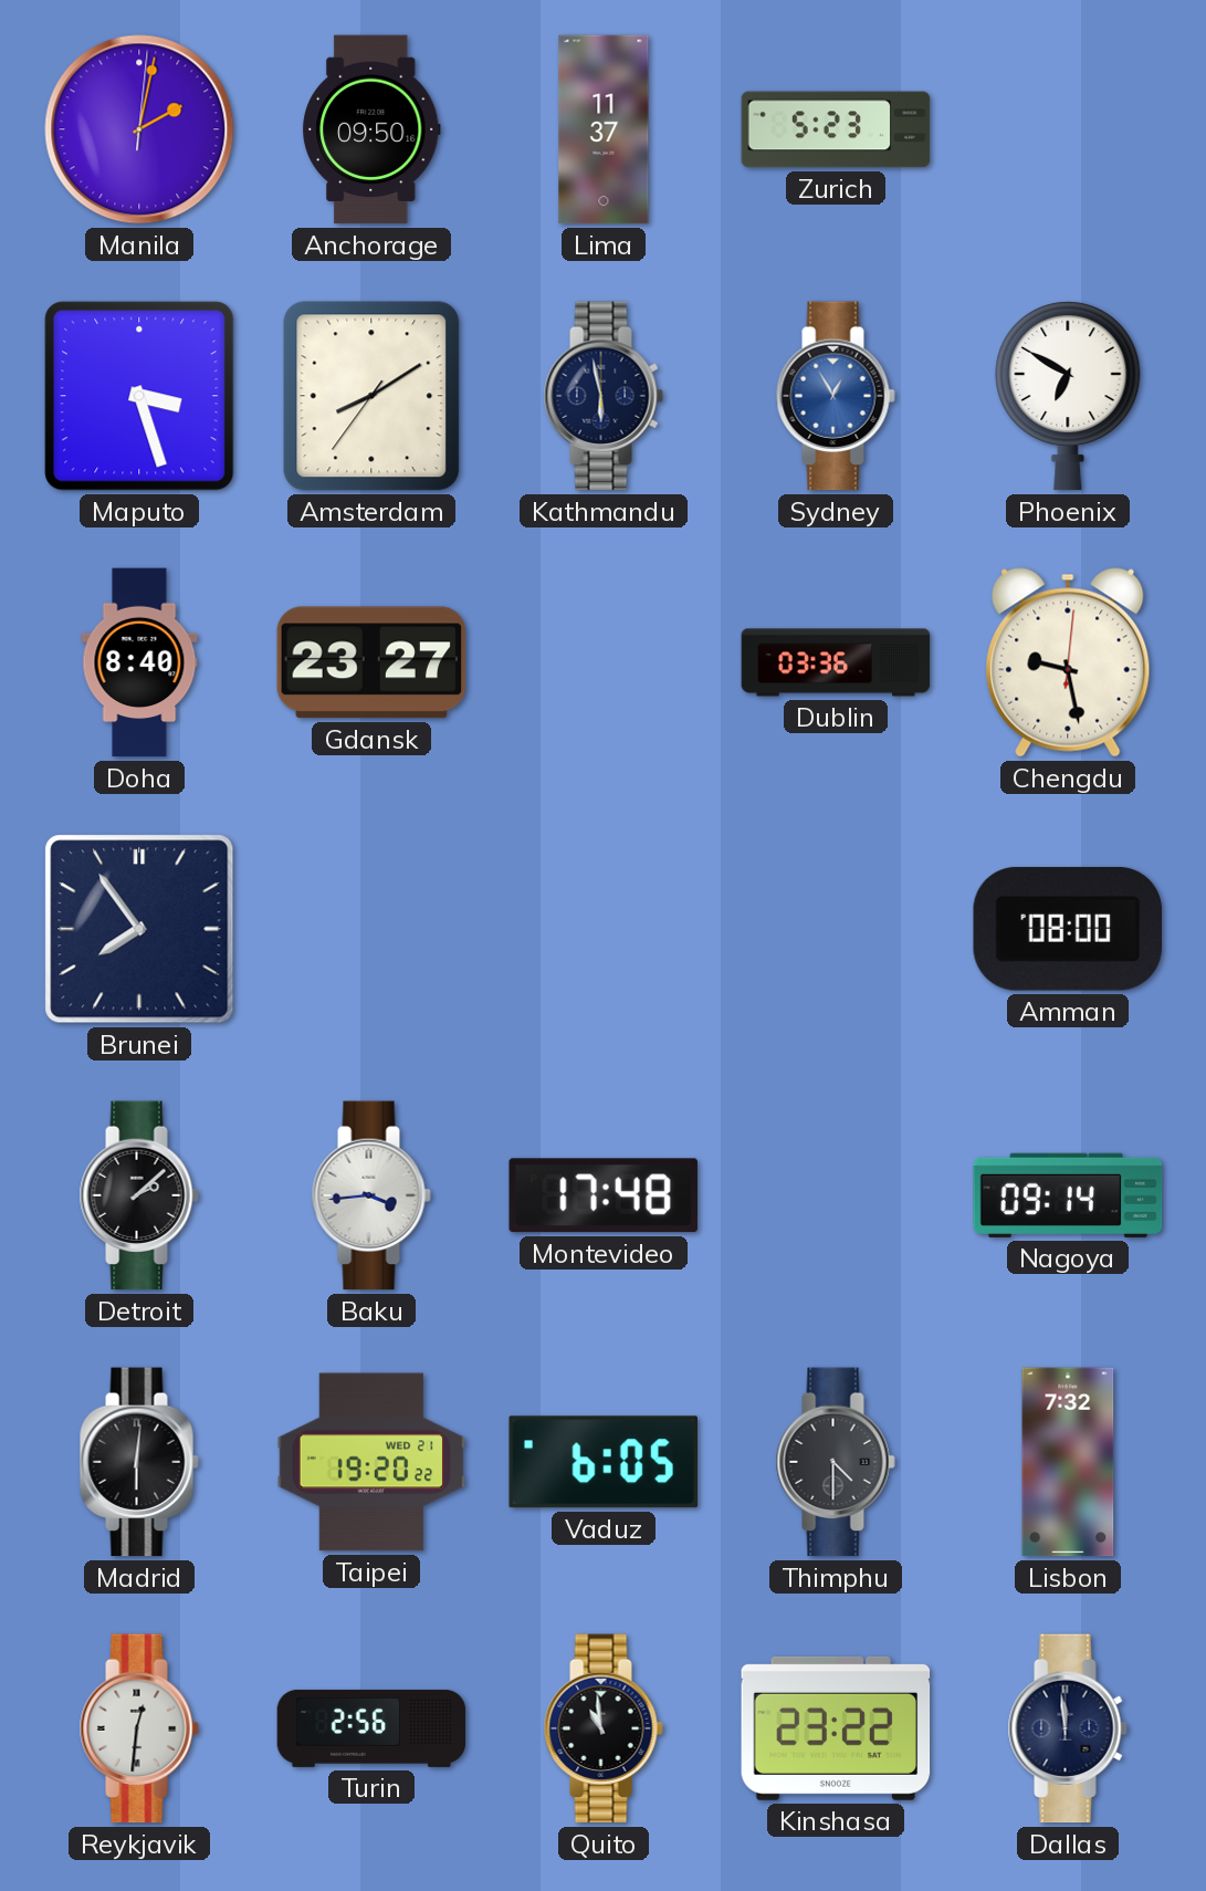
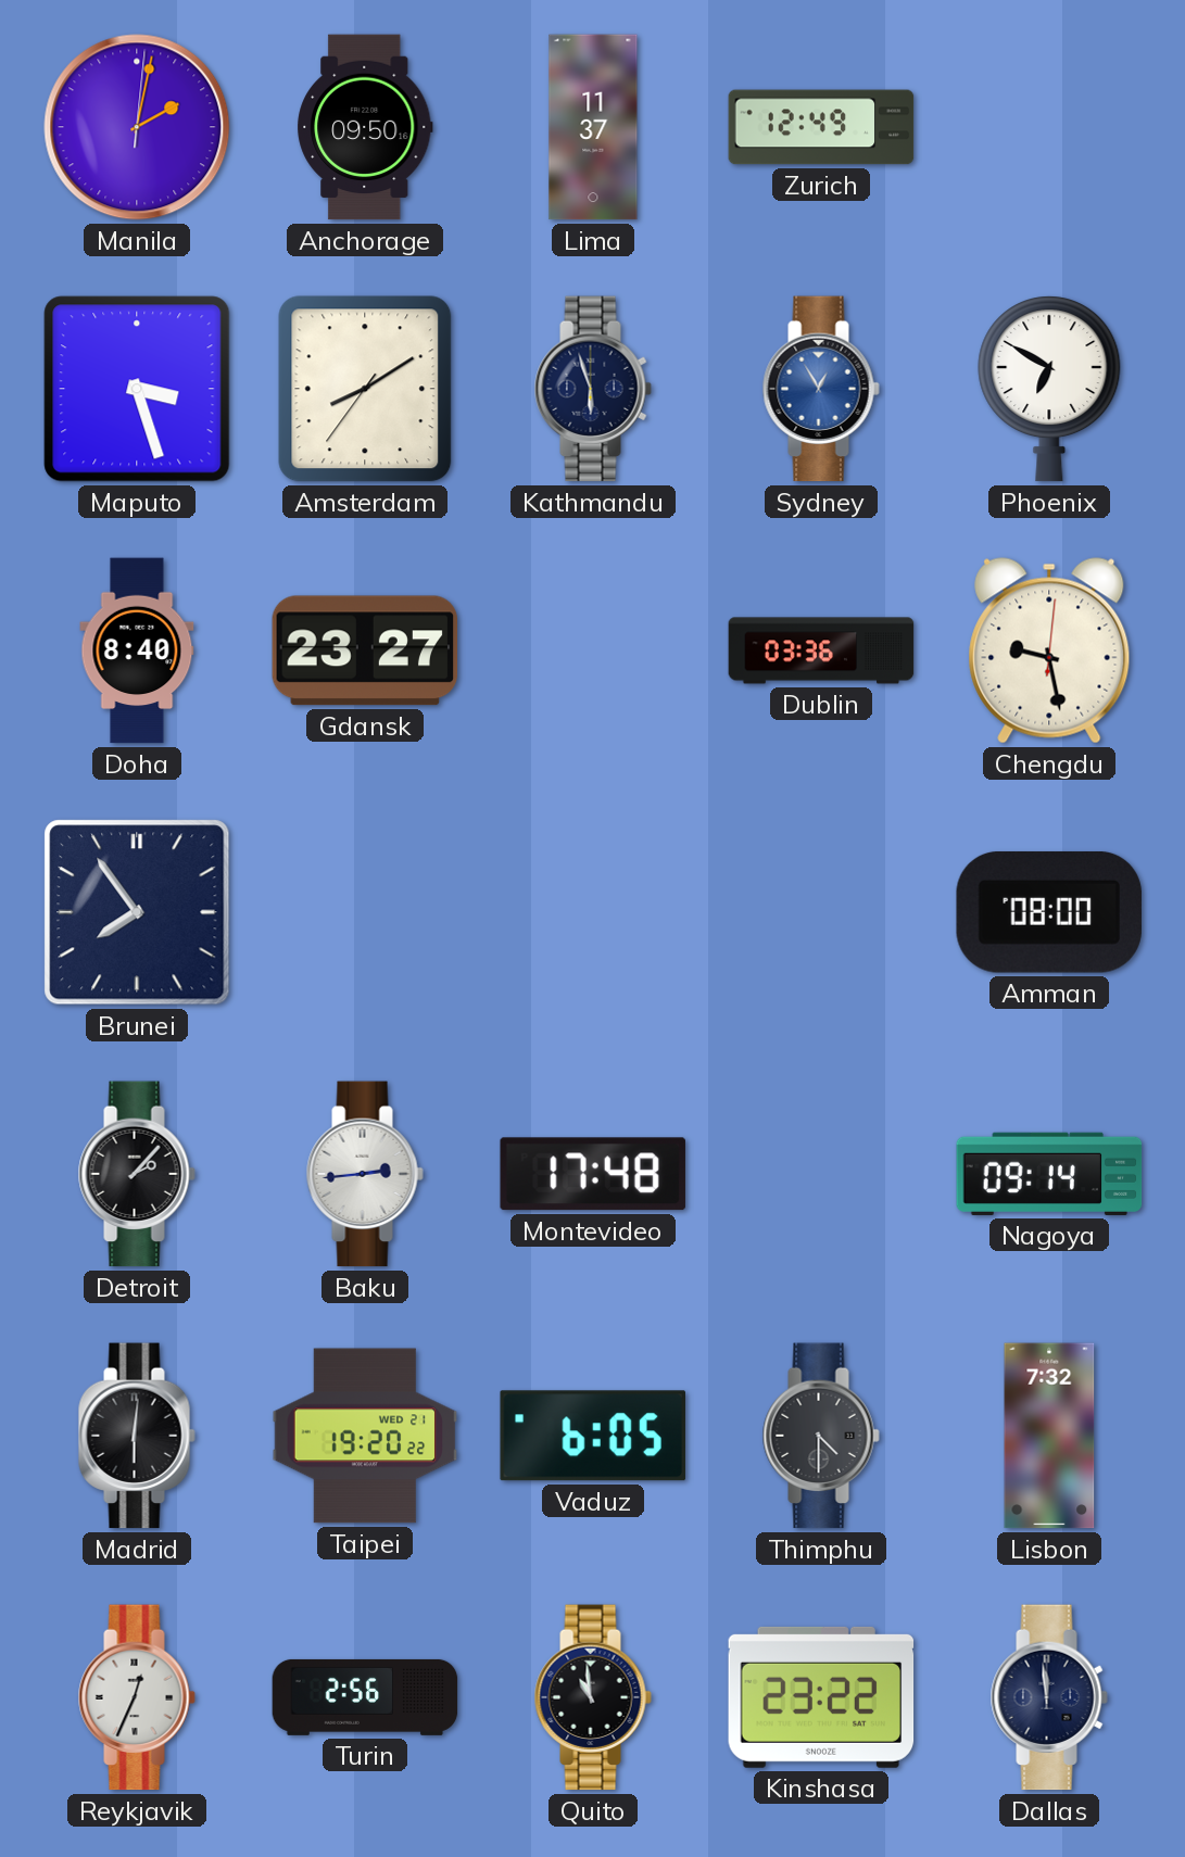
Zurich: 5:23 -> 12:49 (821, 127)
Kathmandu: 5:58 -> 5:57 (593, 389)
Detroit: 2:08 -> 2:07 (137, 1174)
Baku: 3:44 -> 2:44 (365, 1174)
Reykjavik: 12:31 -> 12:34 (137, 1697)
